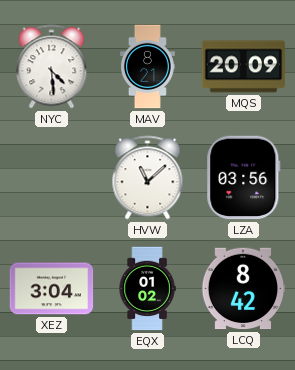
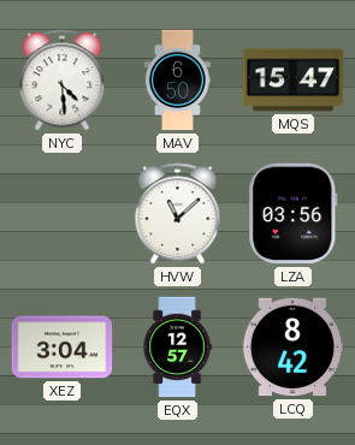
MAV: 8:21 -> 6:50 (177, 81)
MQS: 20:09 -> 15:47 (294, 81)
EQX: 01:02 -> 12:57 (177, 348)
